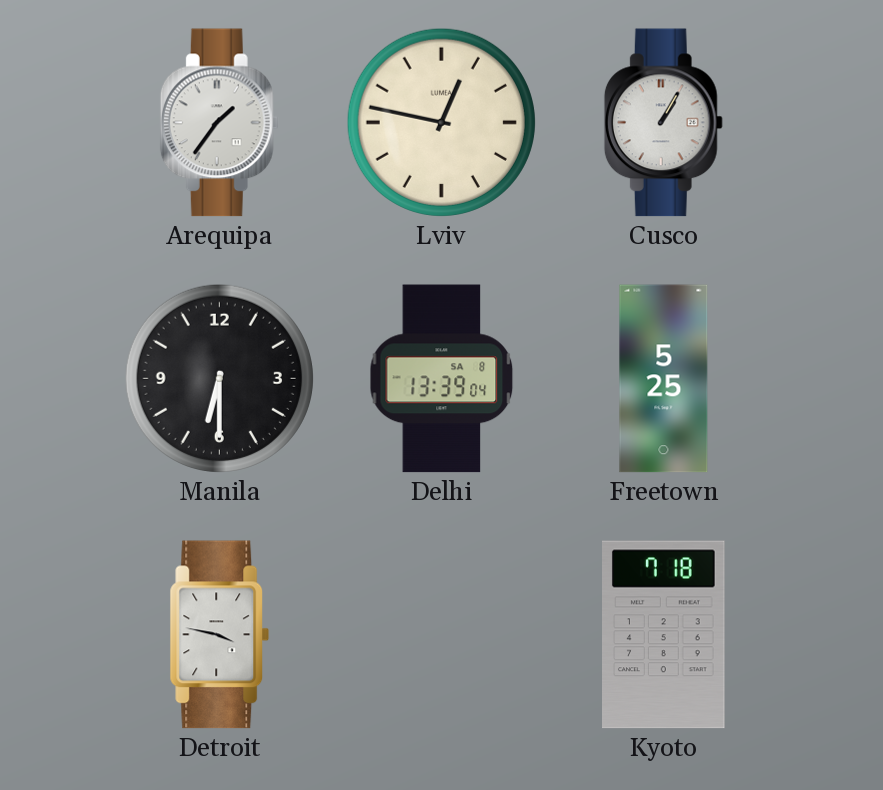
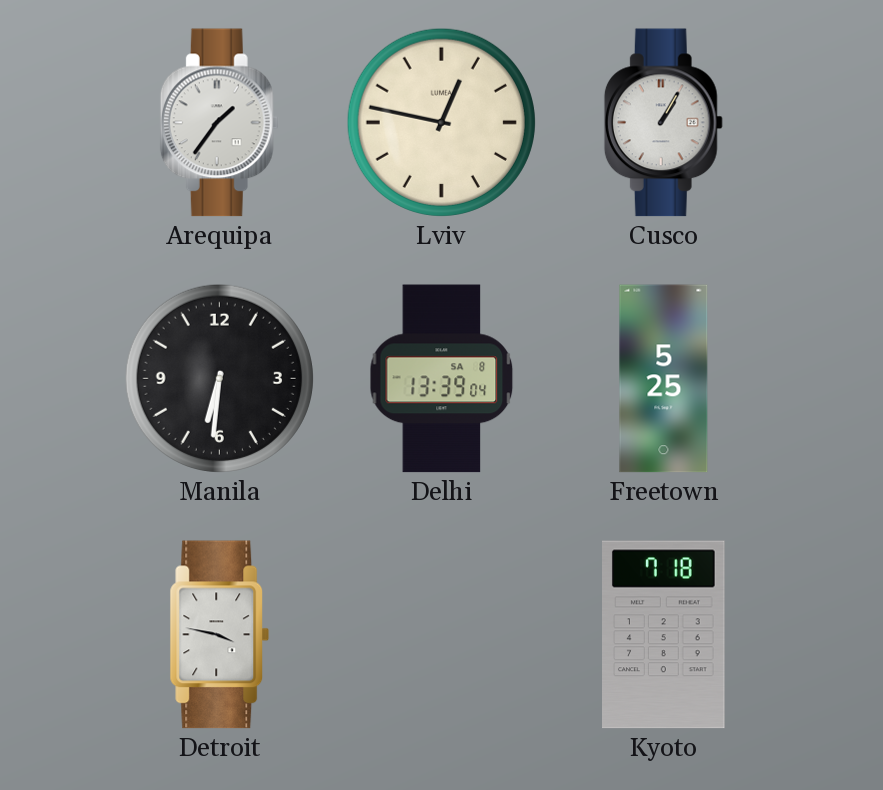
Manila: 6:30 -> 6:31 (219, 378)
